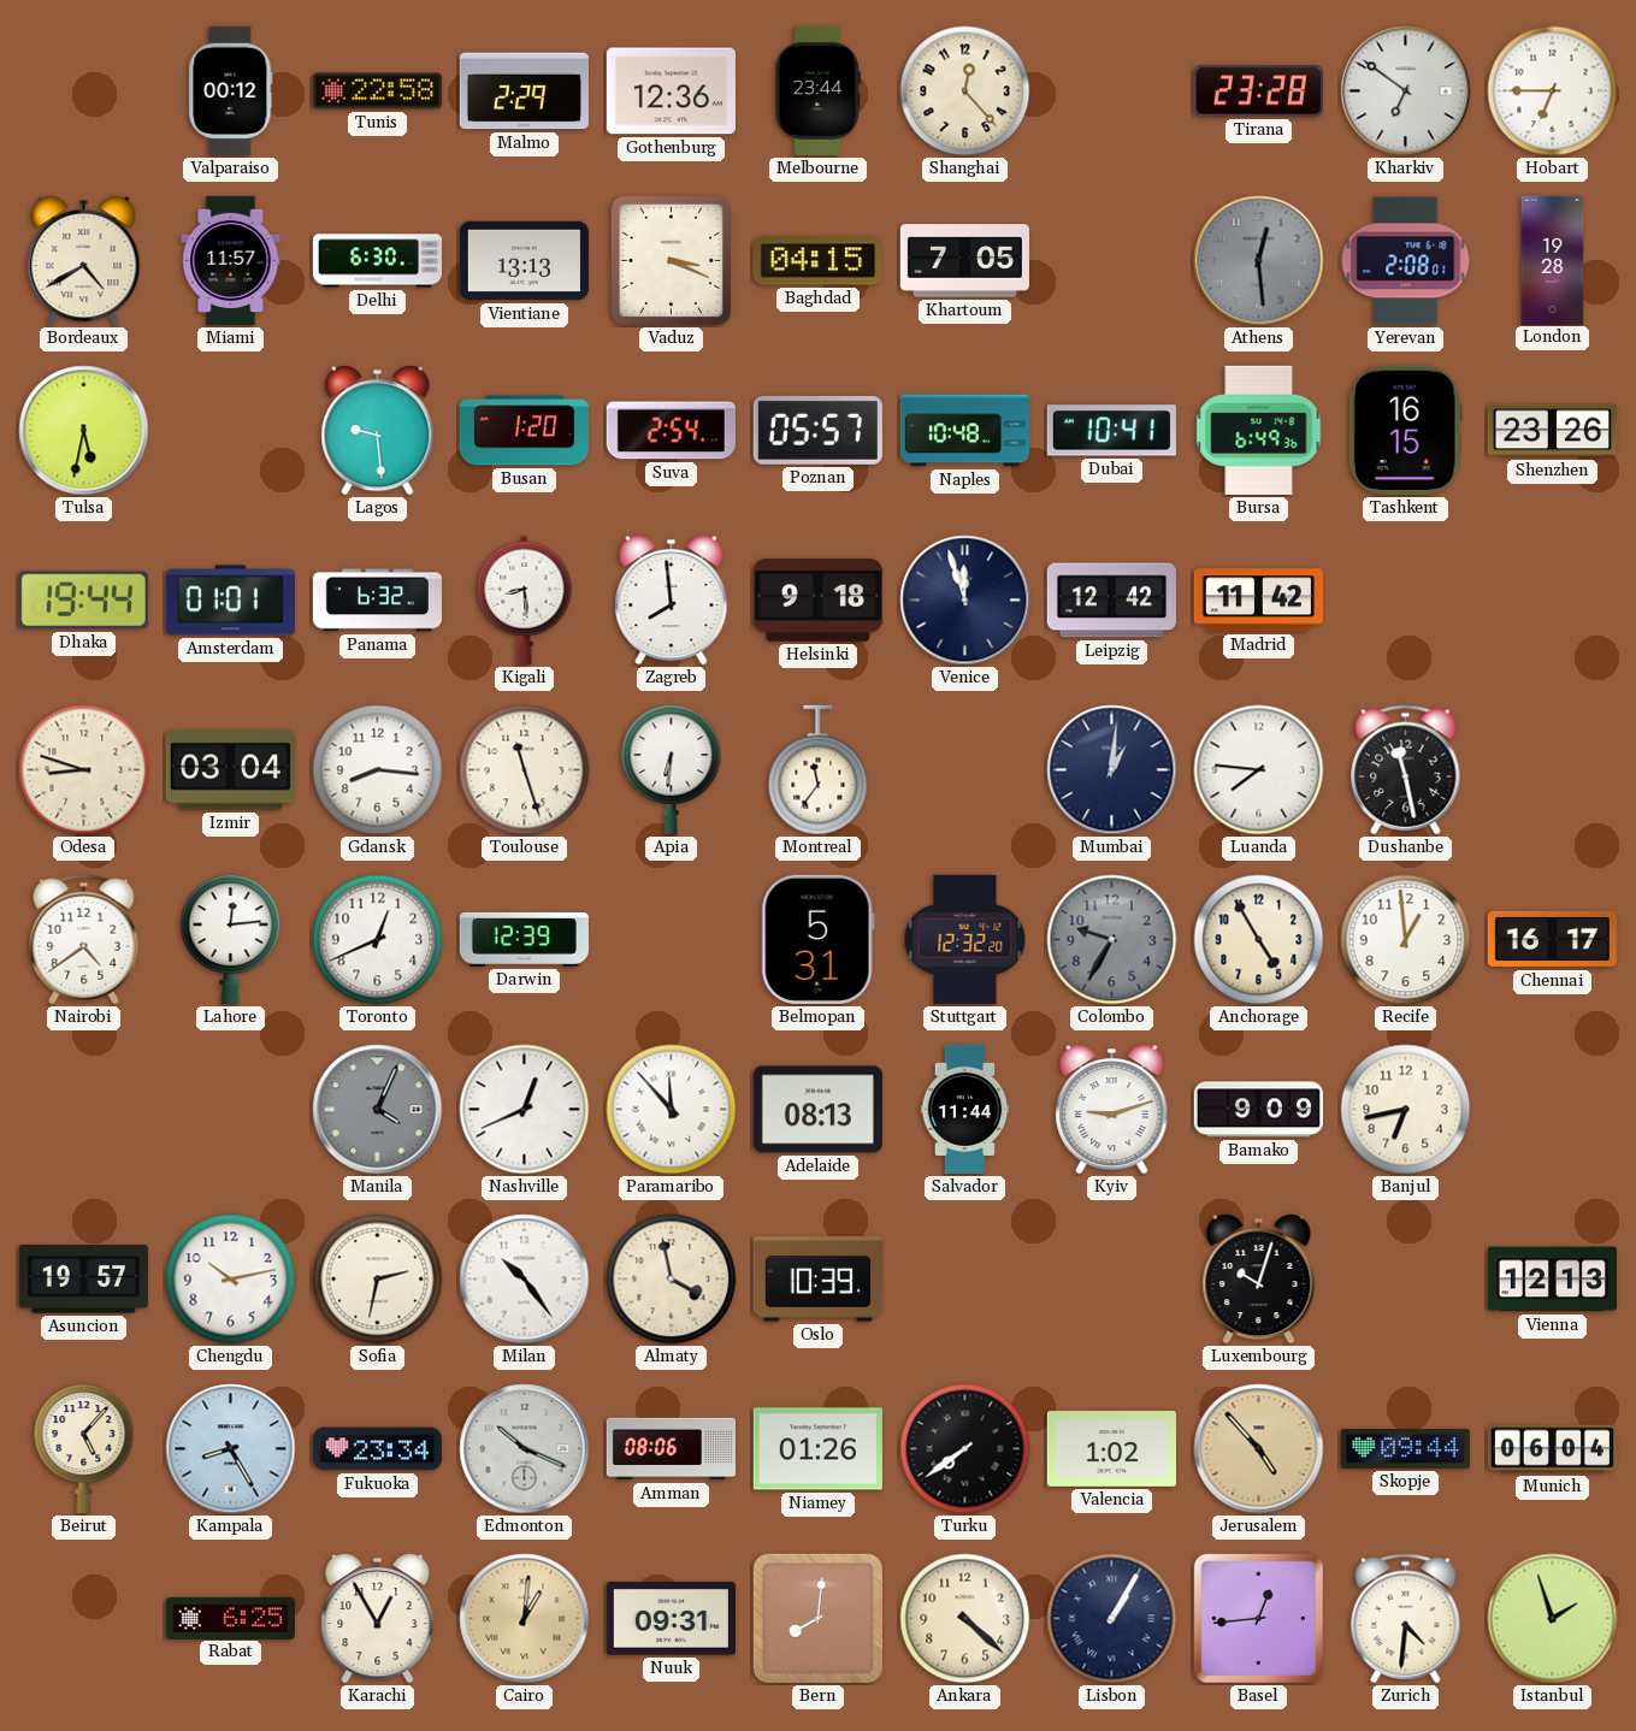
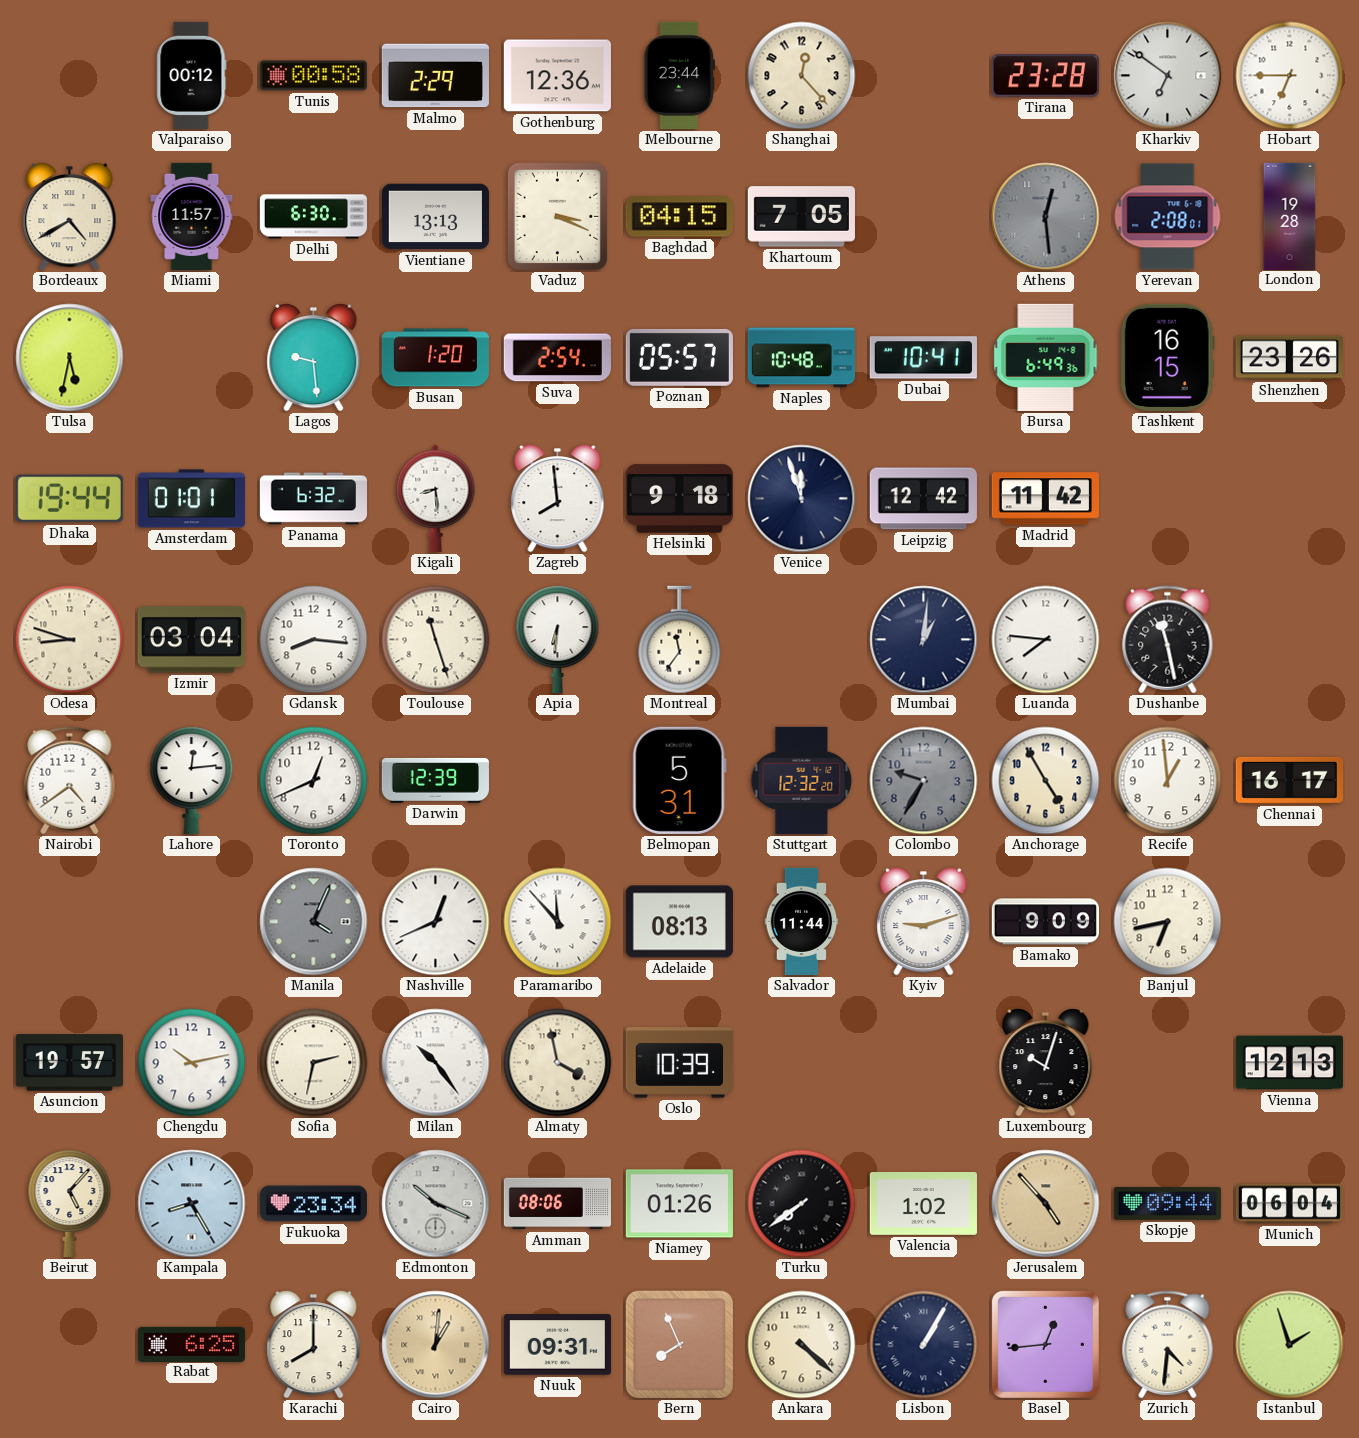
Tunis: 22:58 -> 00:58 (313, 76)
Karachi: 12:55 -> 8:00 (314, 1345)
Bern: 8:01 -> 7:56 (680, 1345)
